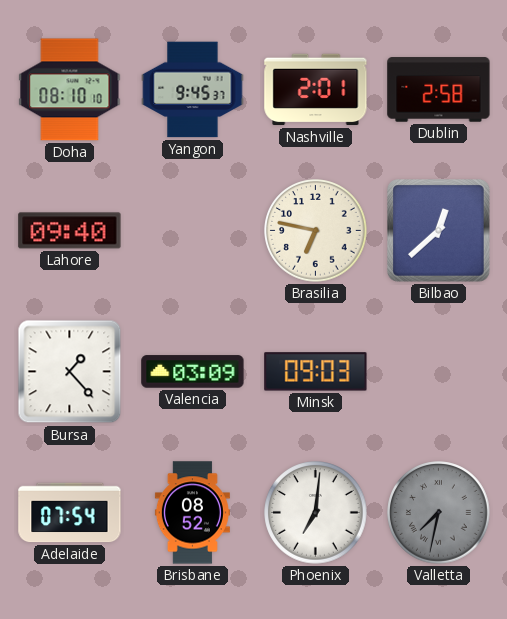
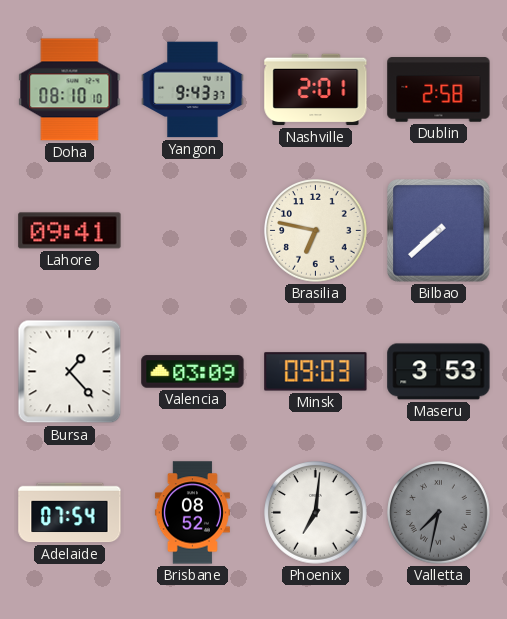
Yangon: 9:45 -> 9:43 (193, 90)
Lahore: 09:40 -> 09:41 (70, 231)
Bilbao: 12:38 -> 7:38 (439, 231)
Maseru: none -> 3:53 (439, 372)
